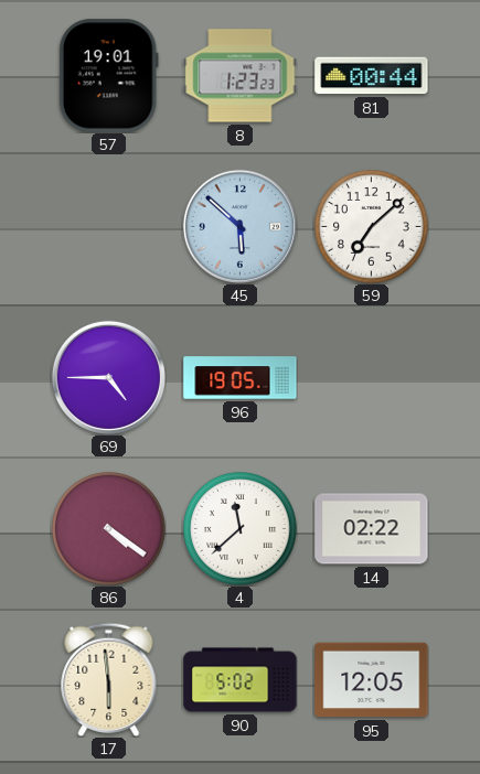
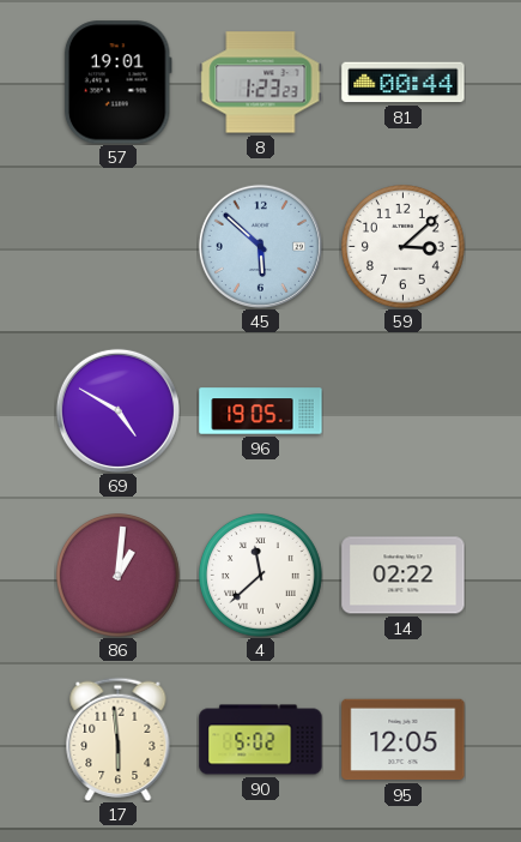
59: 7:08 -> 3:08 (404, 247)
69: 4:45 -> 4:50 (117, 410)
86: 4:21 -> 1:01 (119, 576)
